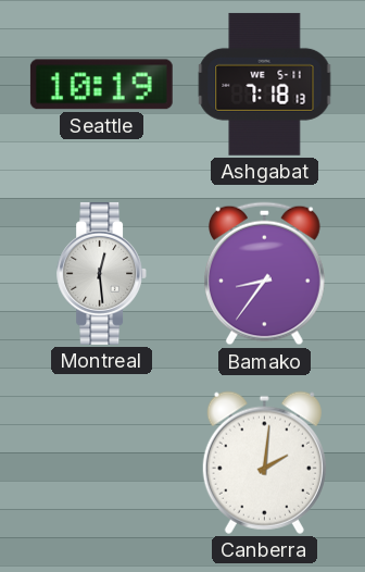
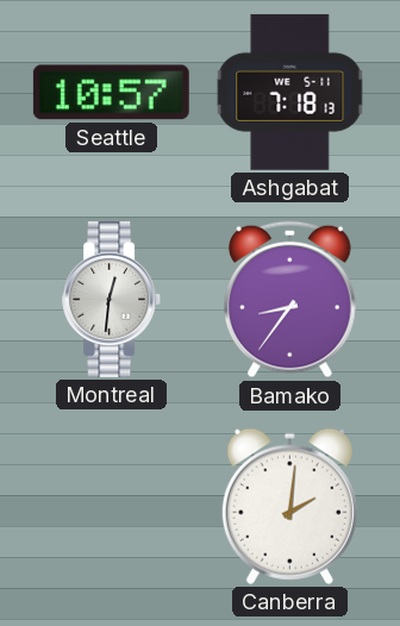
Seattle: 10:19 -> 10:57 (111, 93)
Montreal: 12:29 -> 12:31 (112, 299)
